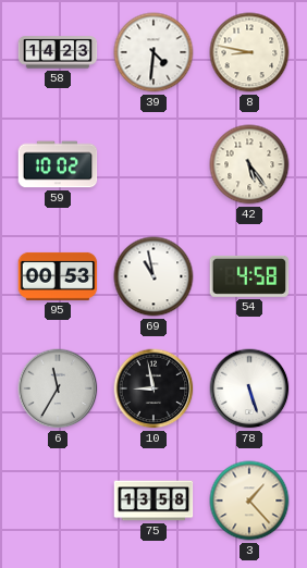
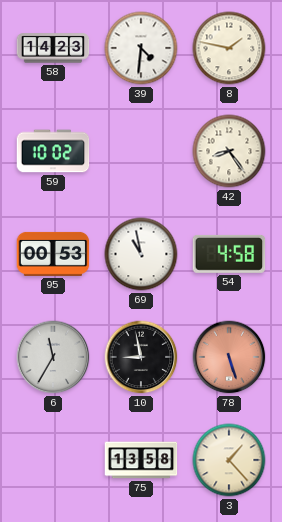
8: 8:47 -> 1:47 (229, 48)
42: 5:24 -> 8:24 (229, 151)
78 dial: white -> salmon (229, 357)
